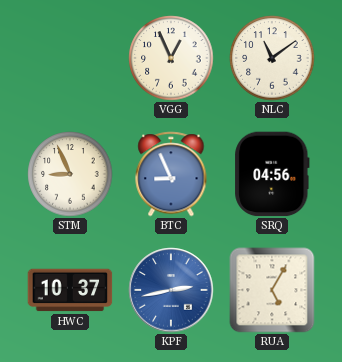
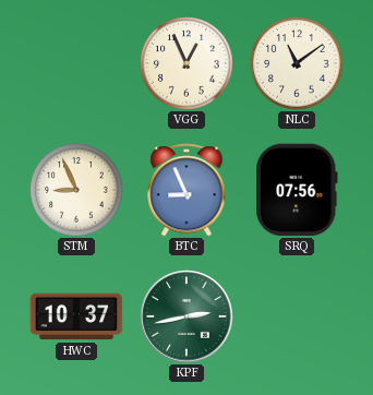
SRQ: 04:56 -> 07:56 (297, 190)
KPF dial: blue -> green (186, 316)
RUA: 5:05 -> none (272, 290)
